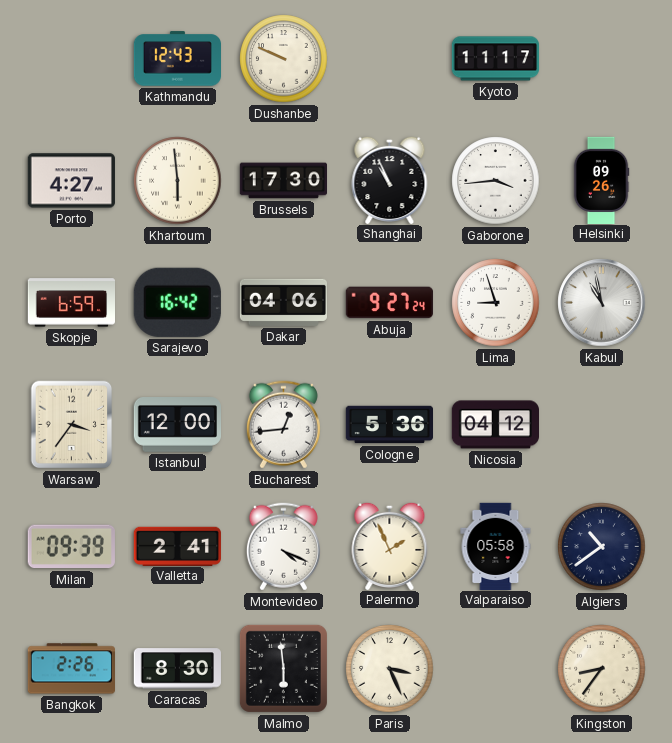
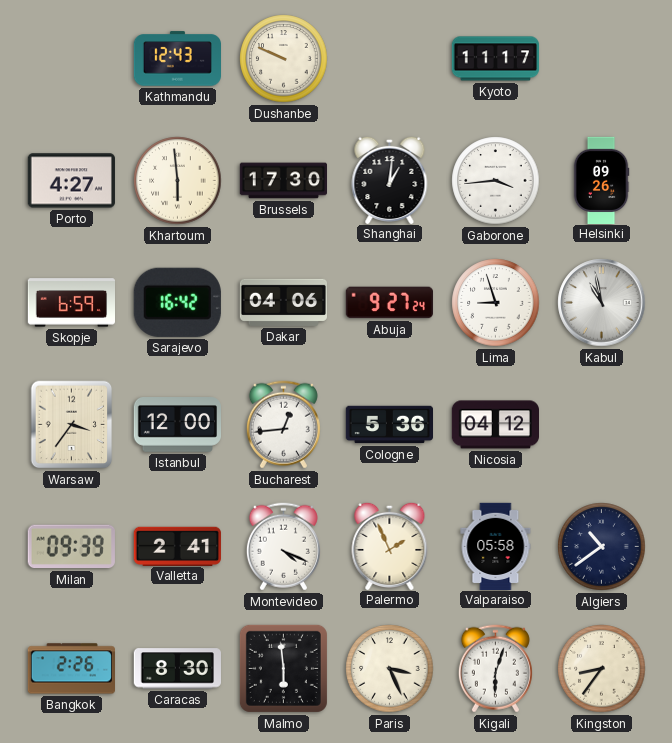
Shanghai: 10:56 -> 1:01 (390, 179)
Kigali: none -> 6:03 (495, 669)
